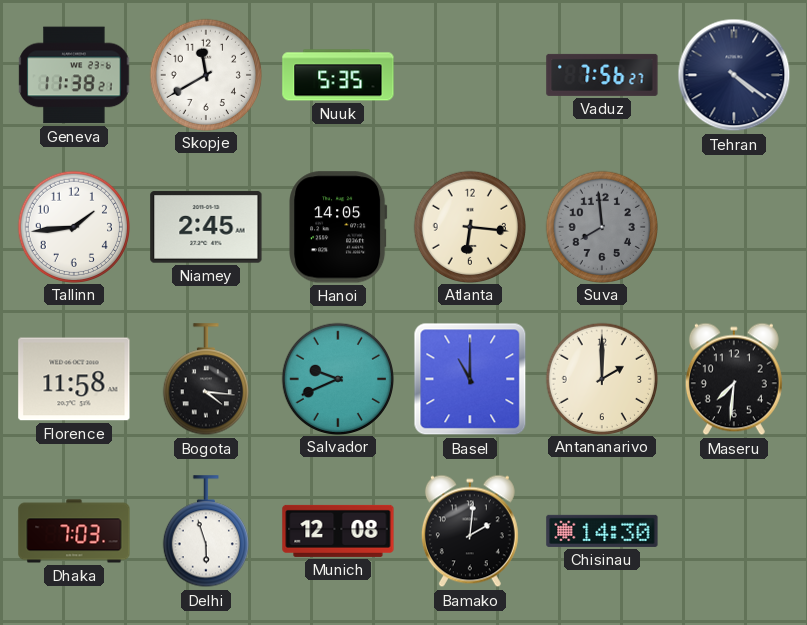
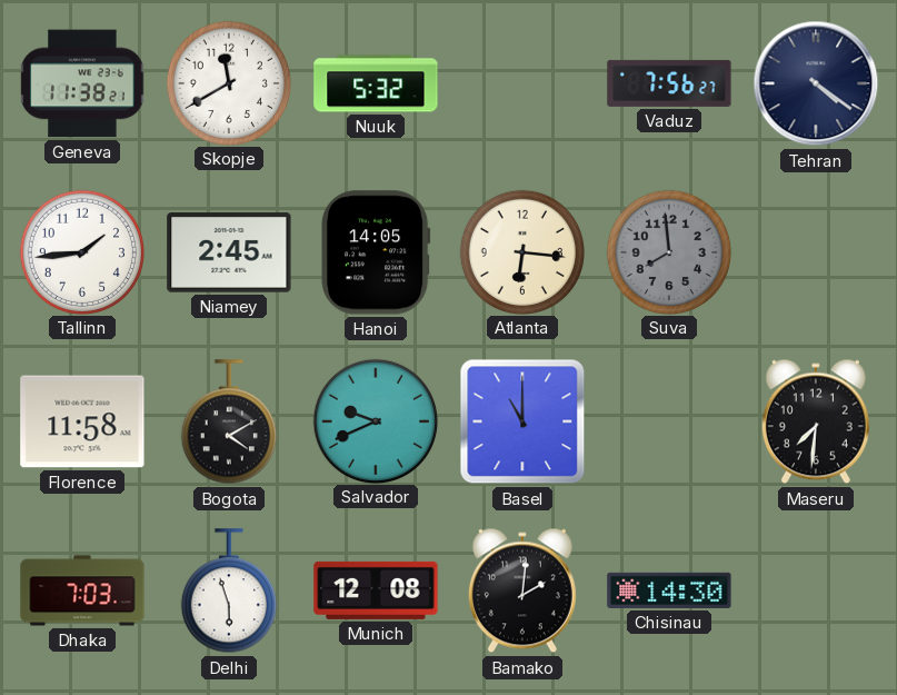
Nuuk: 5:35 -> 5:32 (376, 83)
Bogota: 4:16 -> 4:10 (229, 423)
Antananarivo: 2:00 -> none (601, 378)
